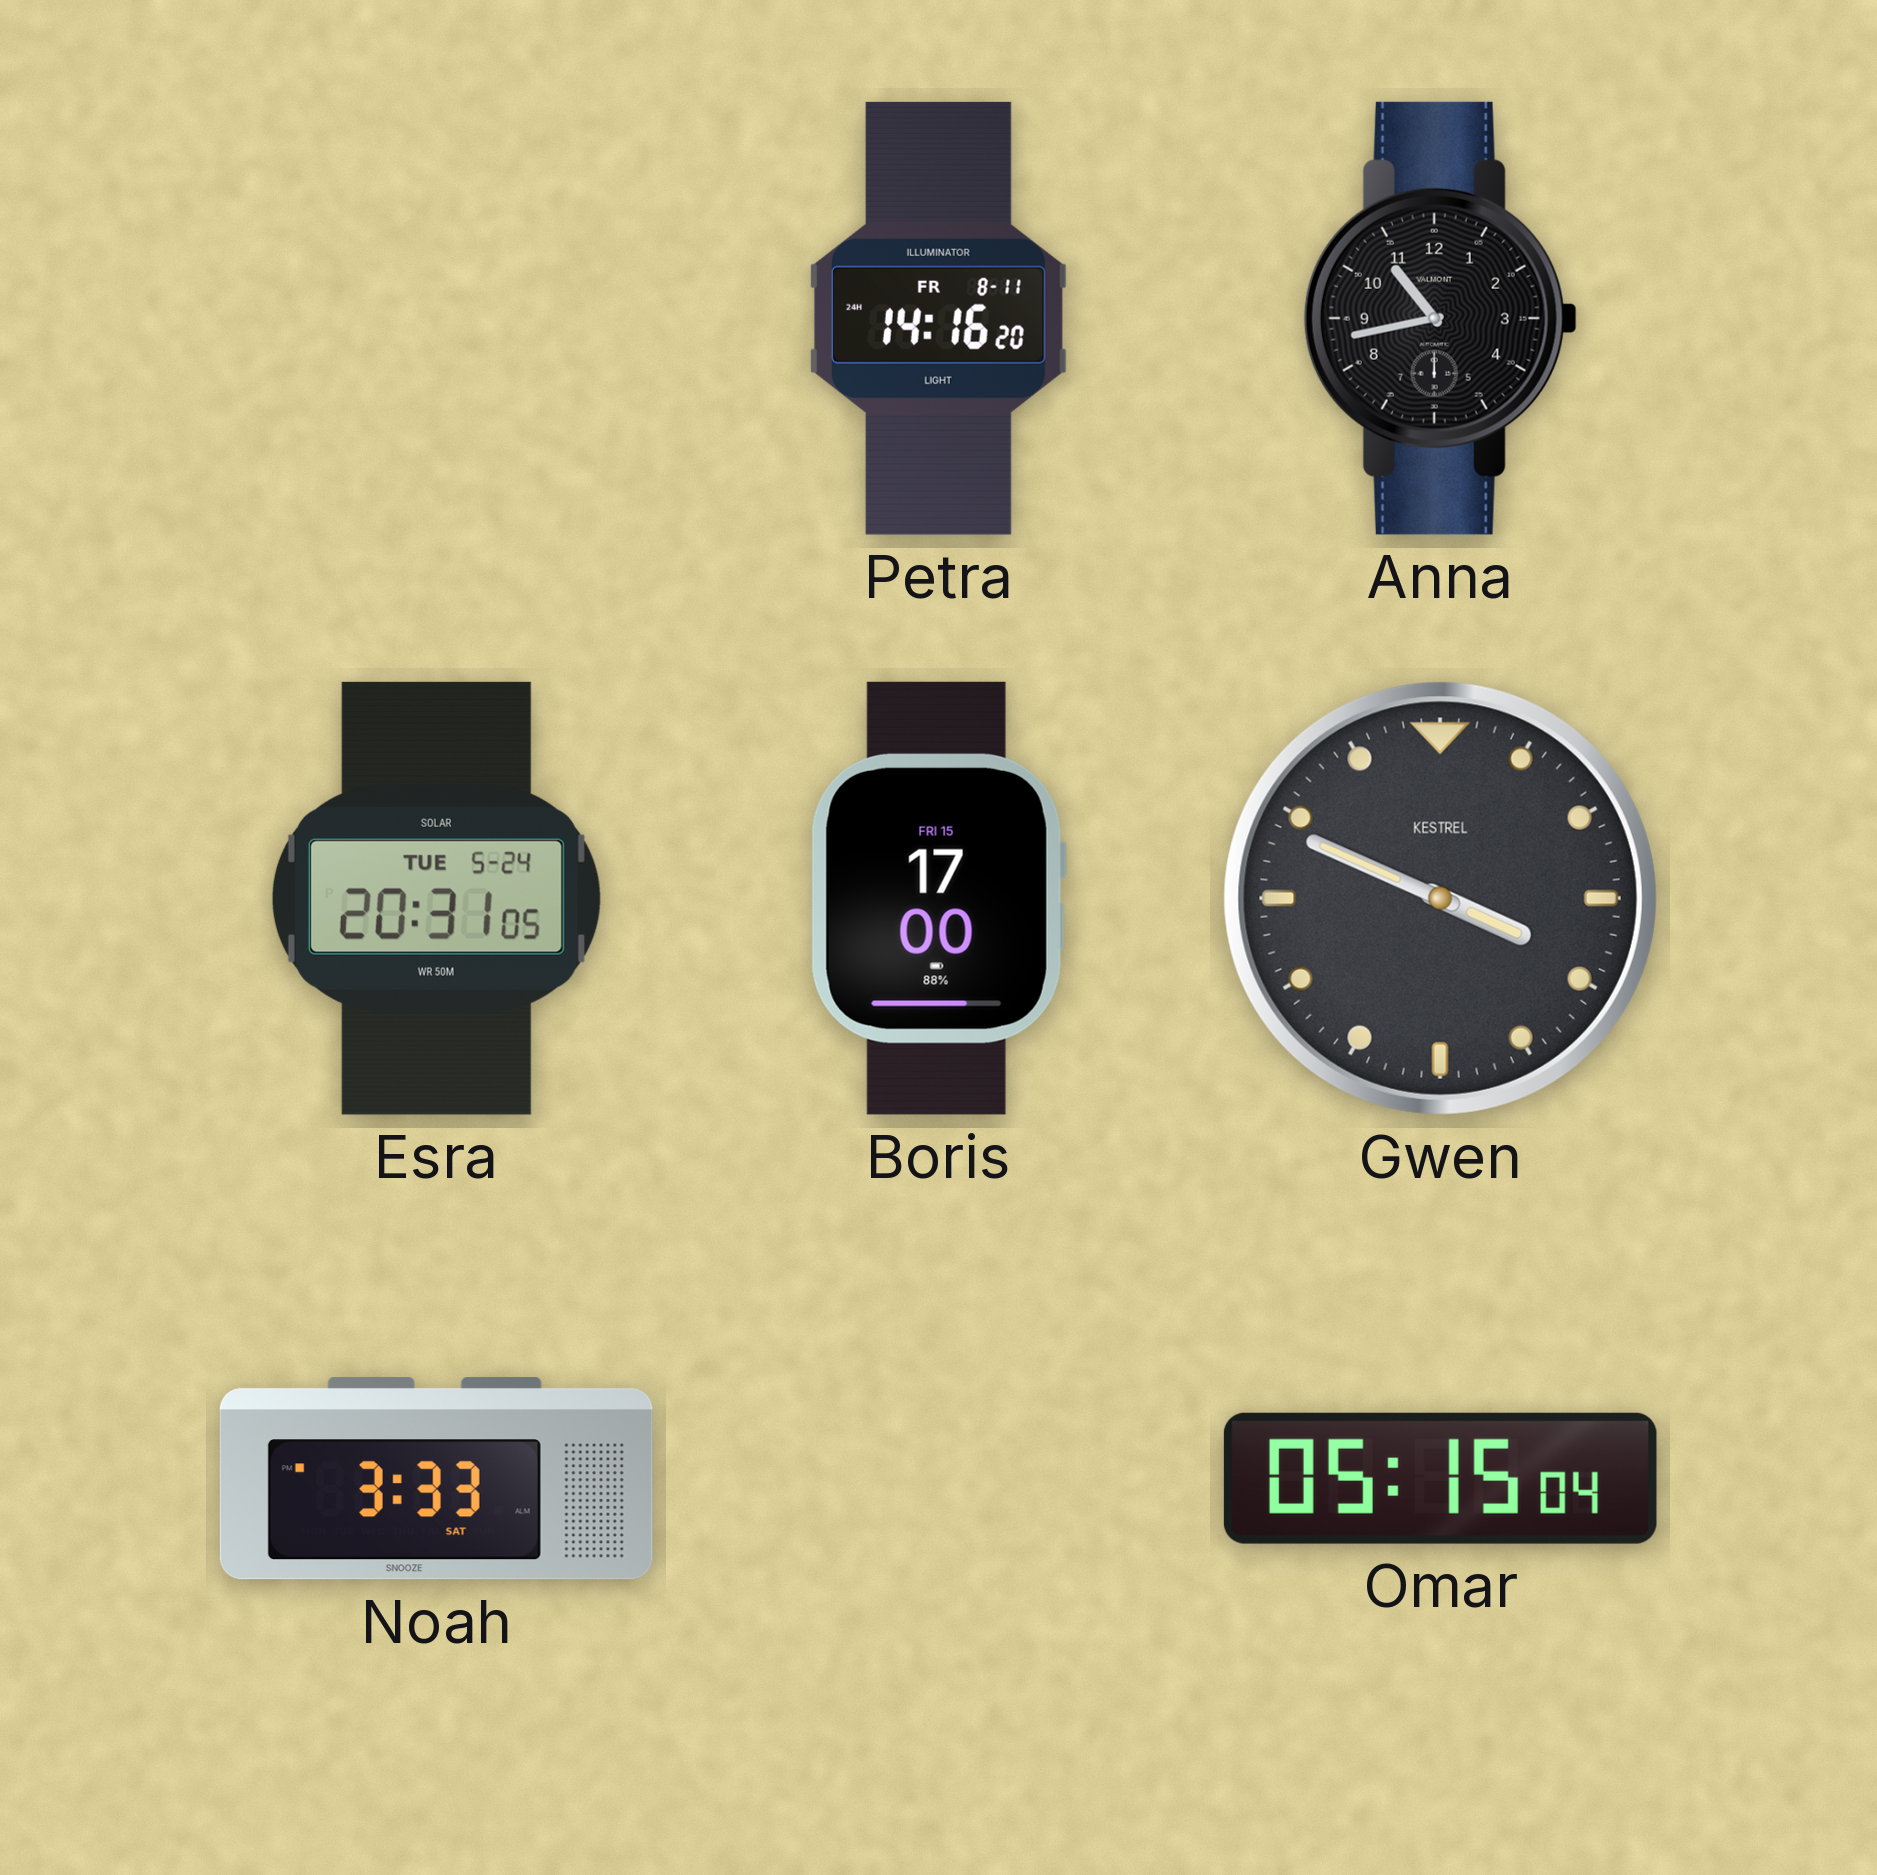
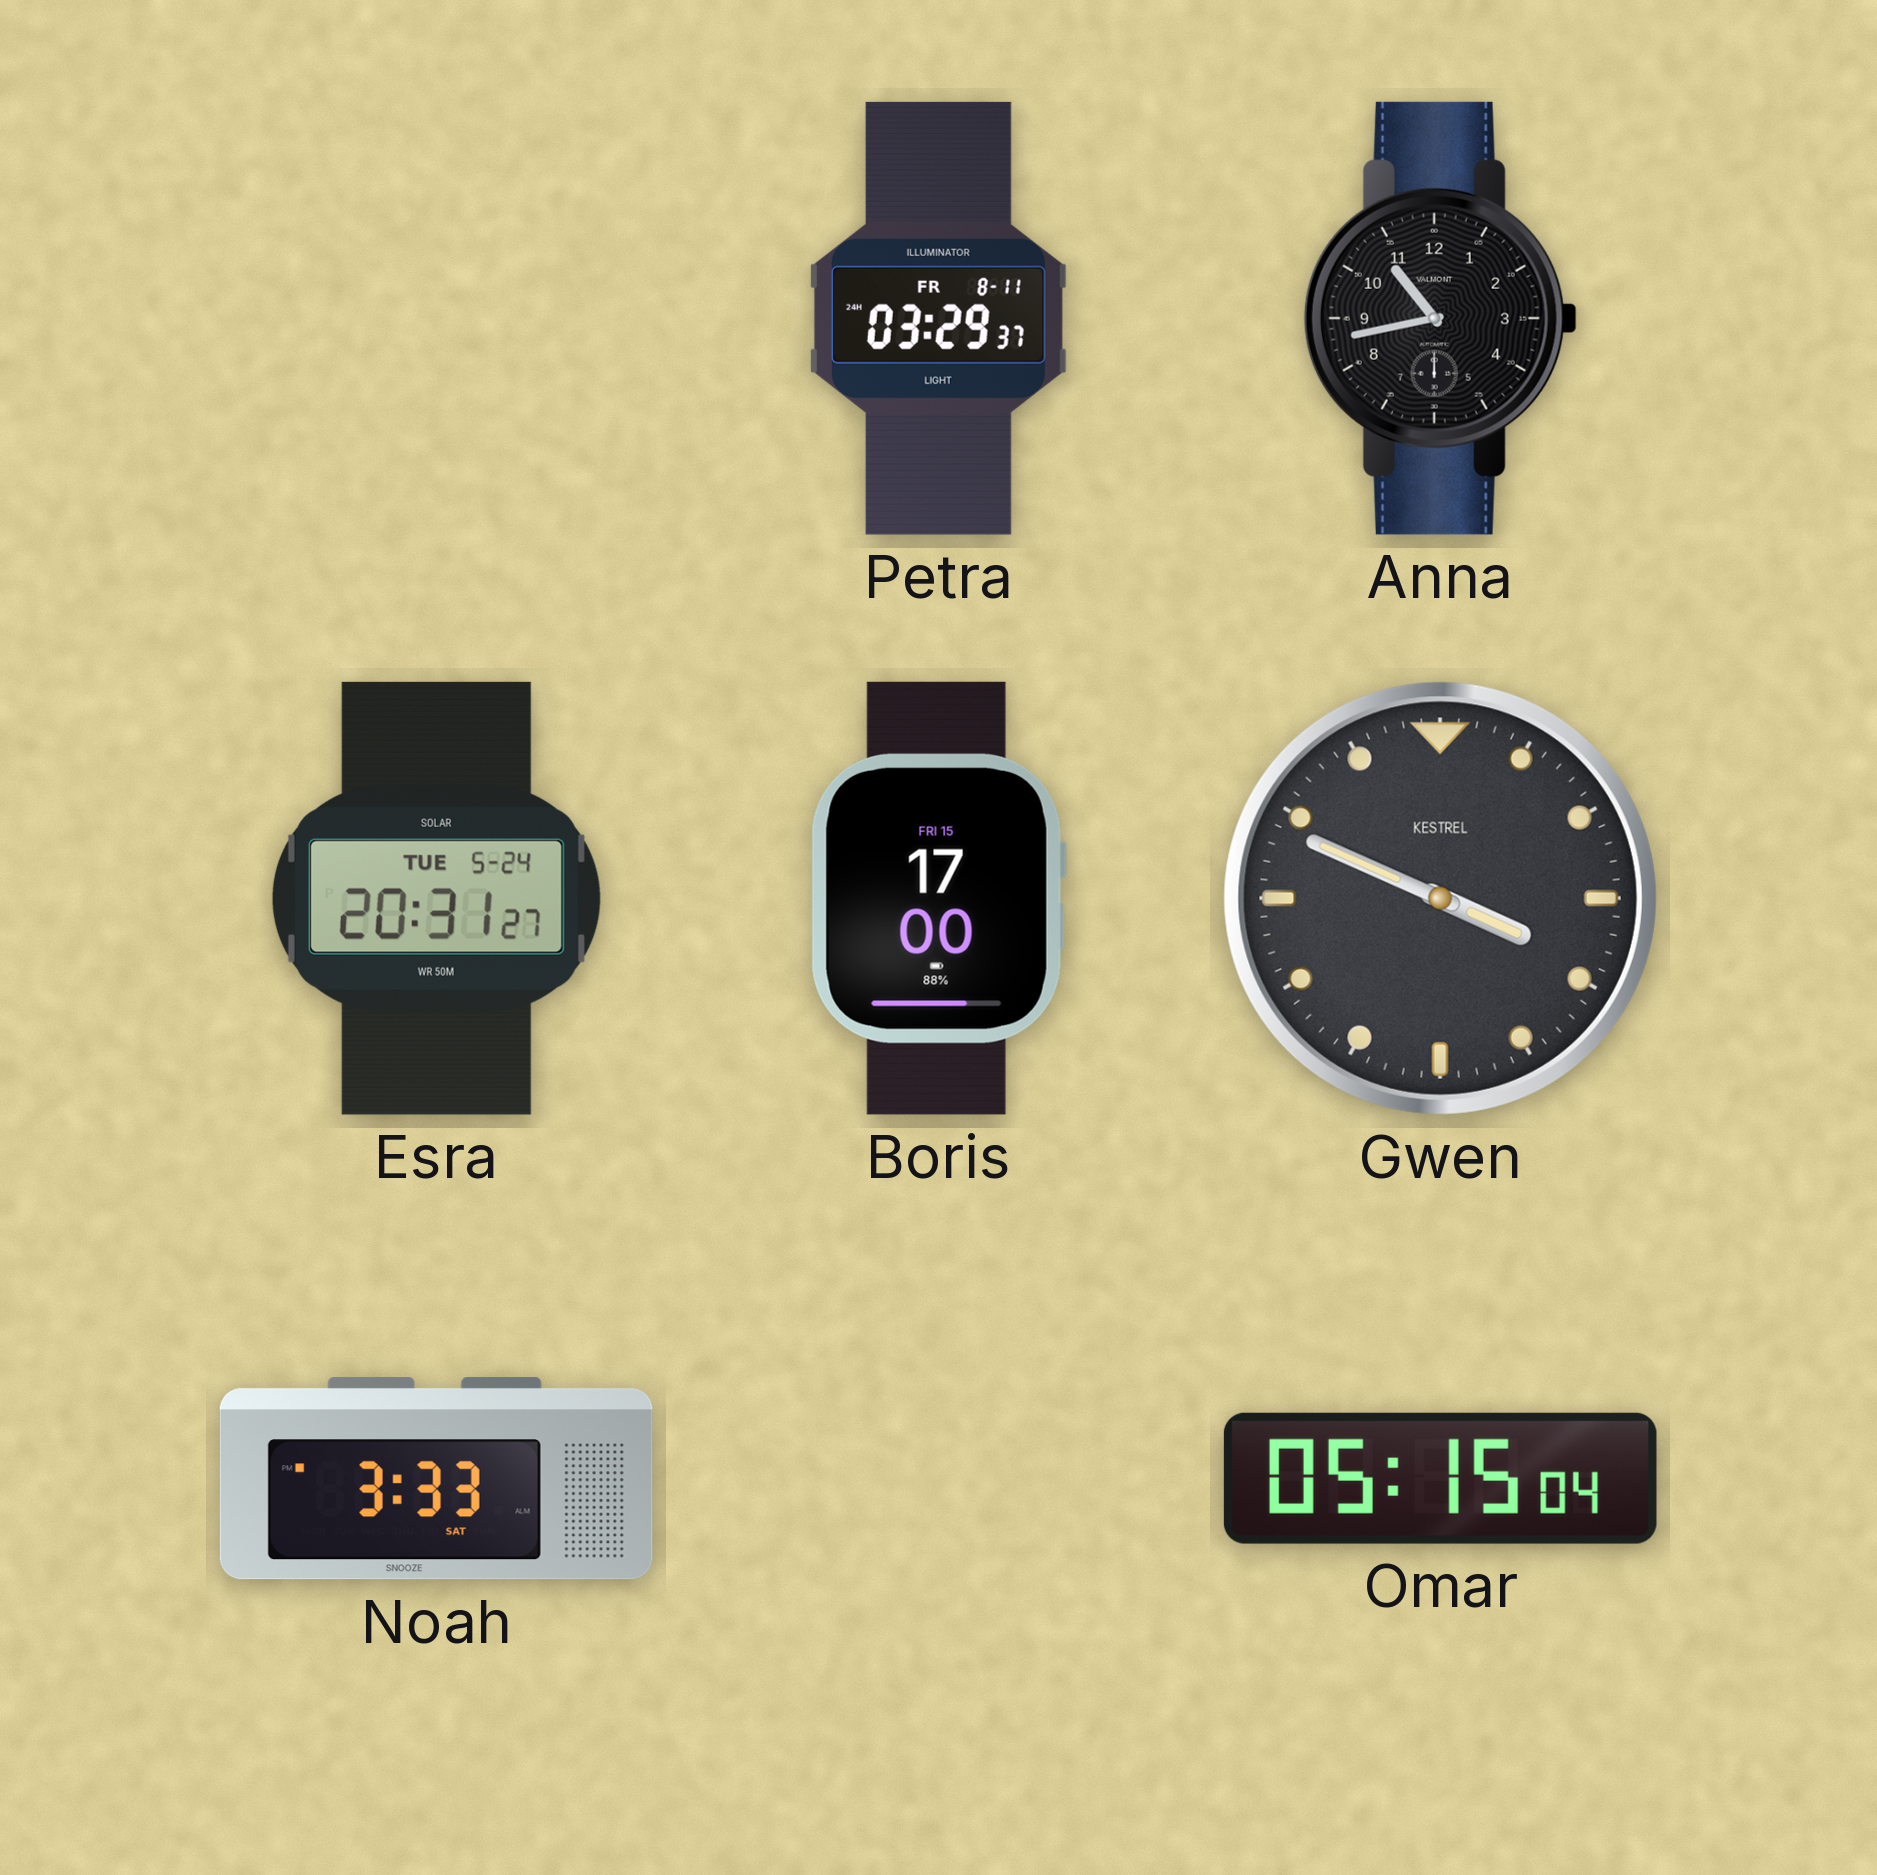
Petra: 14:16 -> 03:29 (938, 318)
Esra: 20:31:05 -> 20:31:27 (436, 898)
